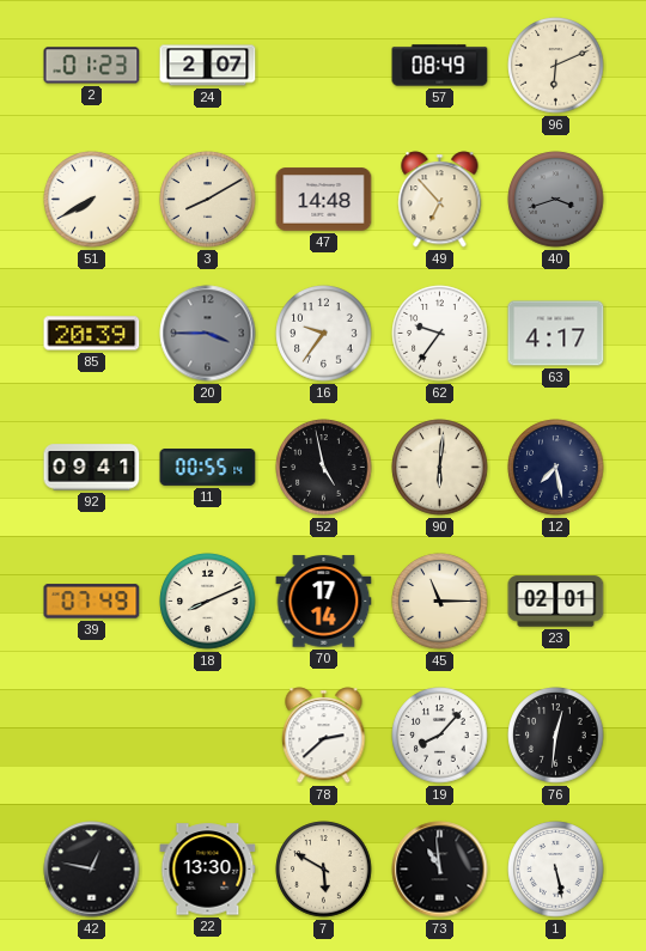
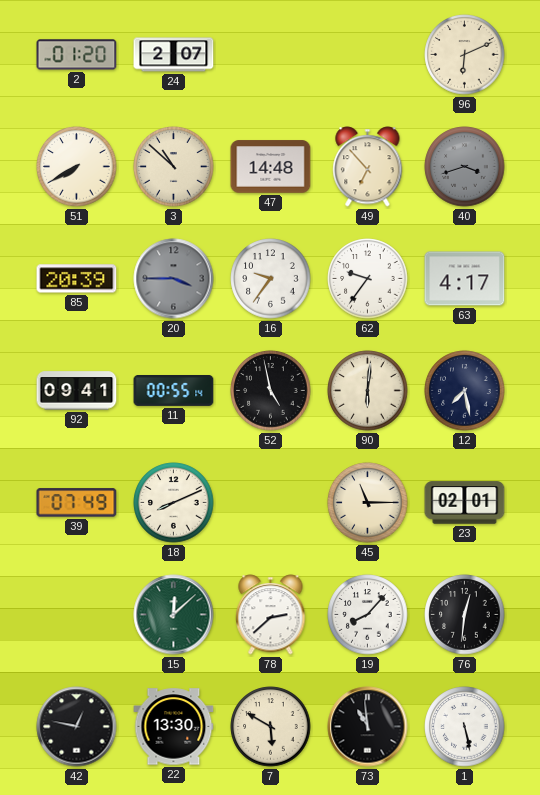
2: 01:23 -> 01:20 (77, 55)
57: 08:49 -> none (440, 66)
3: 8:10 -> 10:52 (174, 167)
70: 17:14 -> none (324, 602)
15: none -> 12:08 (174, 615)
